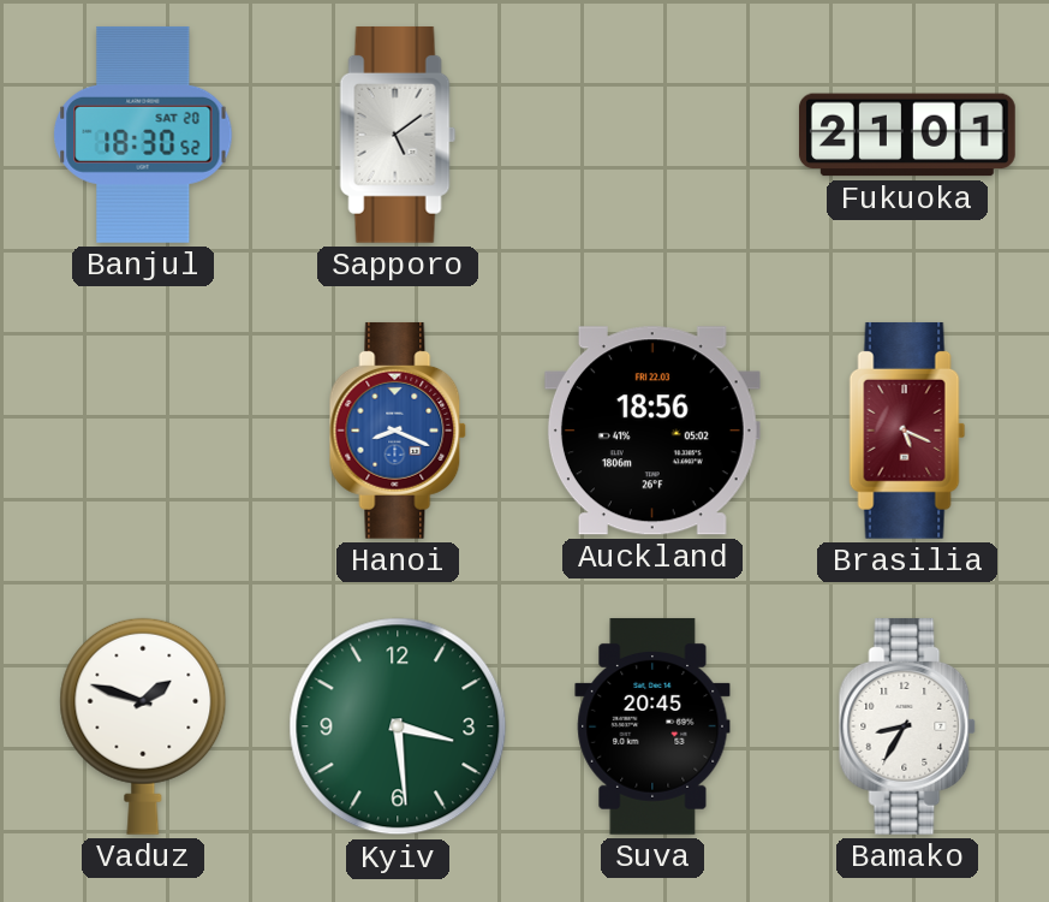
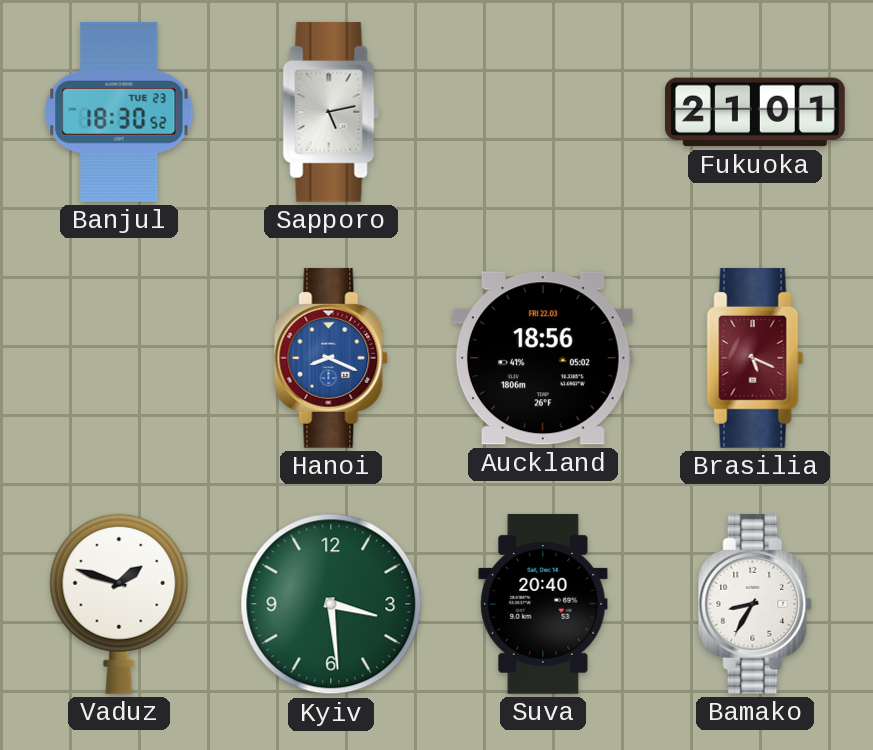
Banjul date: SAT 20 -> TUE 23 (119, 112)
Sapporo: 5:09 -> 5:13 (331, 112)
Suva: 20:45 -> 20:40 (543, 604)
